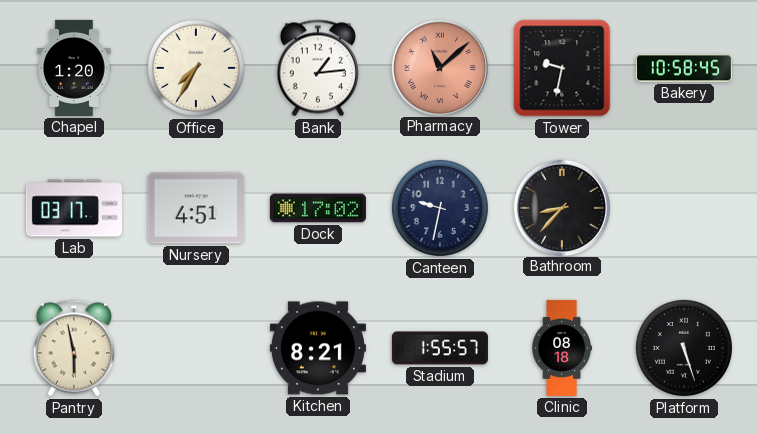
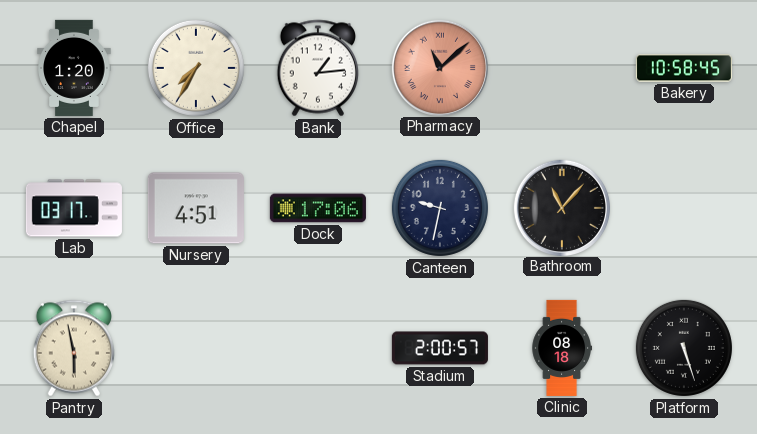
Tower: 9:32 -> none (562, 68)
Dock: 17:02 -> 17:06 (318, 208)
Bathroom: 8:37 -> 11:07 (561, 207)
Kitchen: 8:21 -> none (318, 348)
Stadium: 1:55 -> 2:00 (440, 348)
